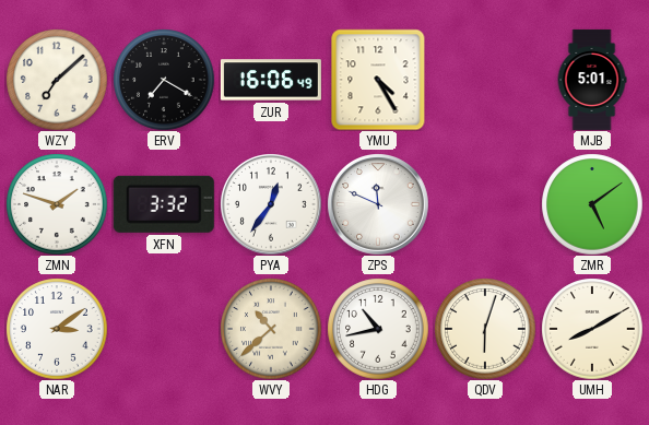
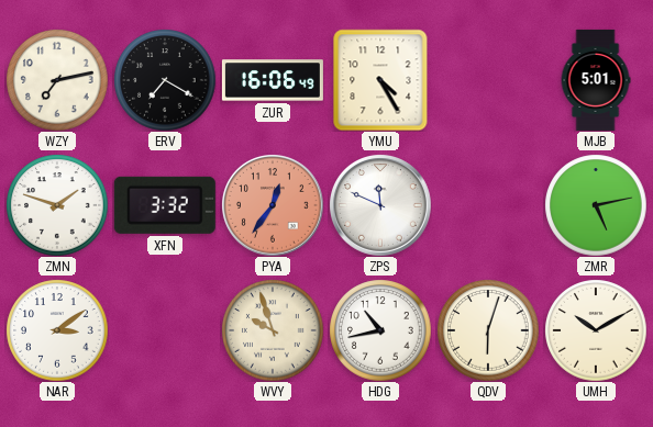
WZY: 7:08 -> 7:13 (57, 80)
PYA dial: white -> salmon (273, 205)
ZMR: 5:09 -> 5:13 (596, 205)
WVY: 10:38 -> 9:57 (273, 330)
UMH: 8:10 -> 10:10 (596, 330)
